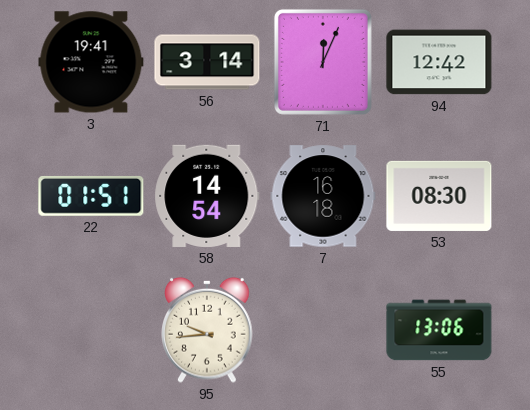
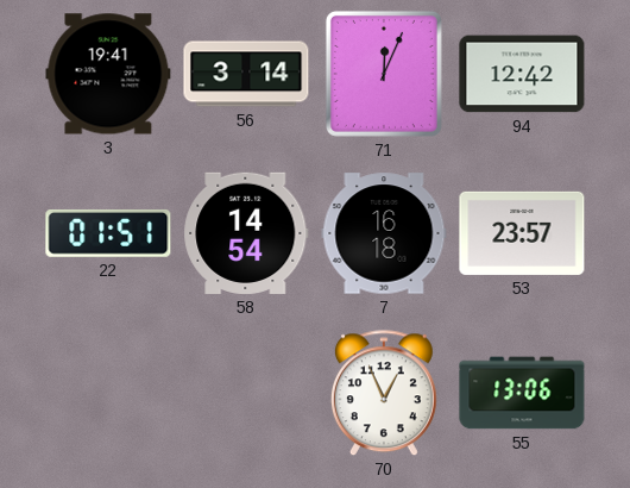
53: 08:30 -> 23:57 (522, 233)
95: 9:44 -> none (207, 330)
70: none -> 12:56 (384, 394)
